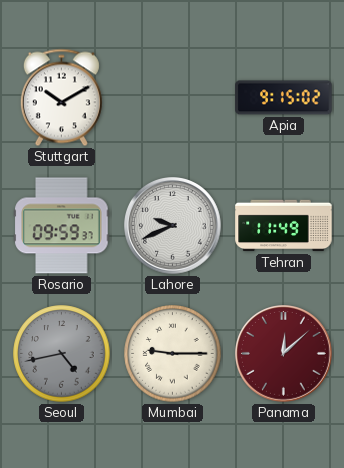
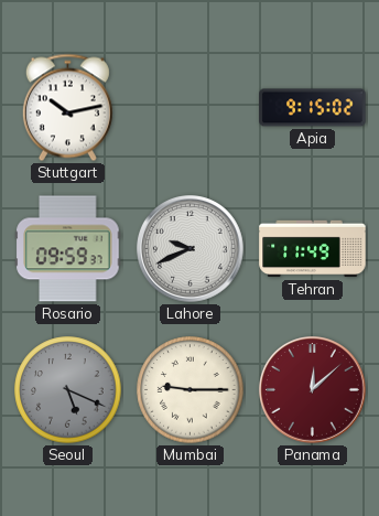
Stuttgart: 10:10 -> 10:13 (67, 108)
Seoul: 4:43 -> 5:19 (68, 390)
